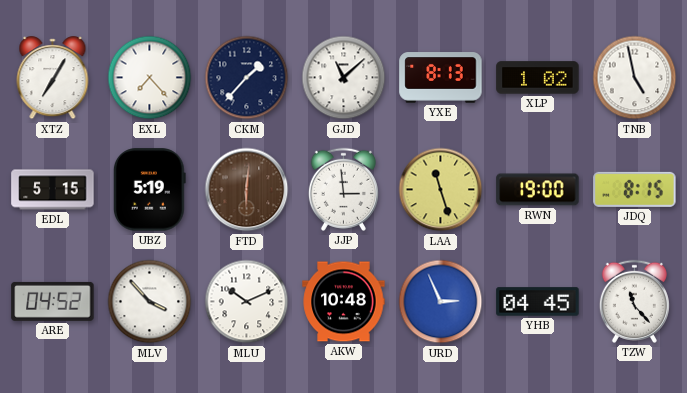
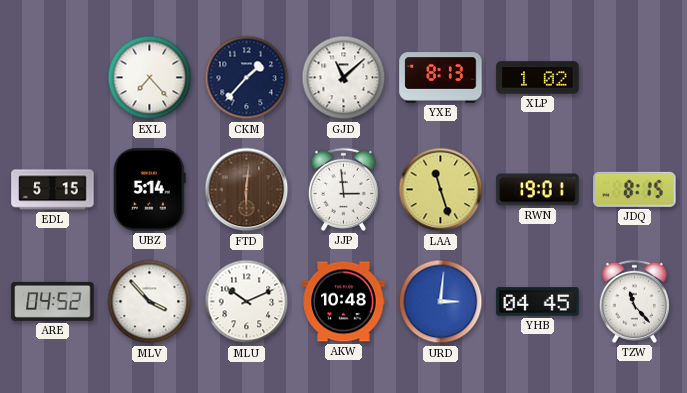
XTZ: 7:05 -> none (53, 78)
TNB: 4:58 -> none (635, 78)
UBZ: 5:19 -> 5:14 (149, 190)
RWN: 19:00 -> 19:01 (538, 190)
URD: 2:56 -> 3:01 (441, 302)
